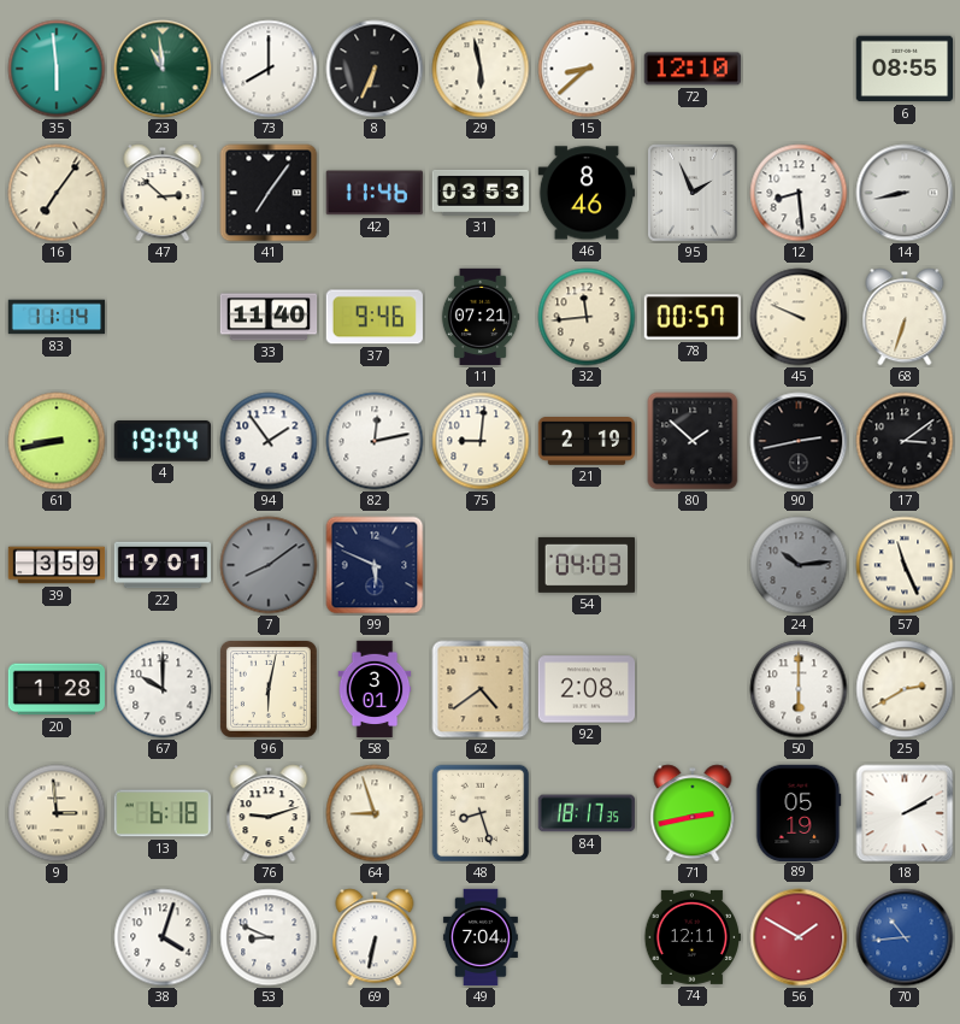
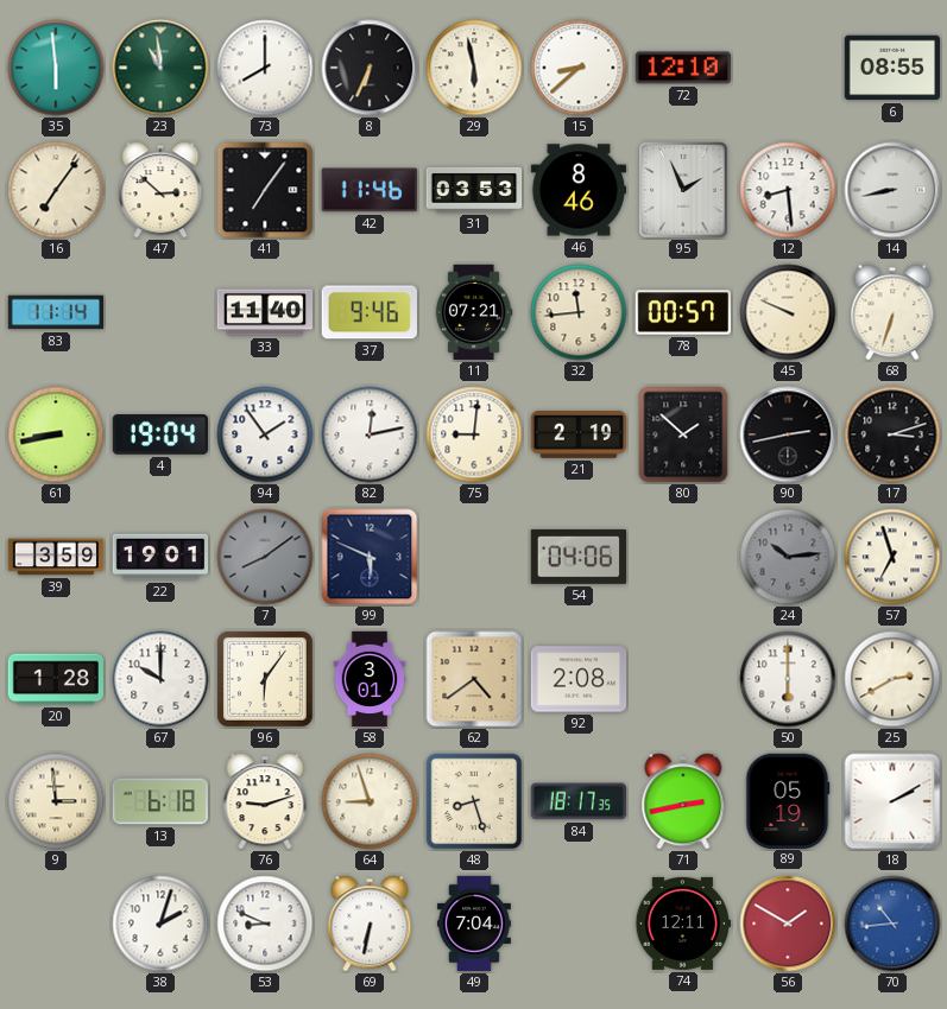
17: 3:09 -> 3:12 (892, 434)
54: 04:03 -> 04:06 (577, 557)
57: 11:26 -> 6:57 (892, 557)
96: 6:02 -> 6:06 (265, 679)
38: 4:03 -> 2:03 (160, 924)
